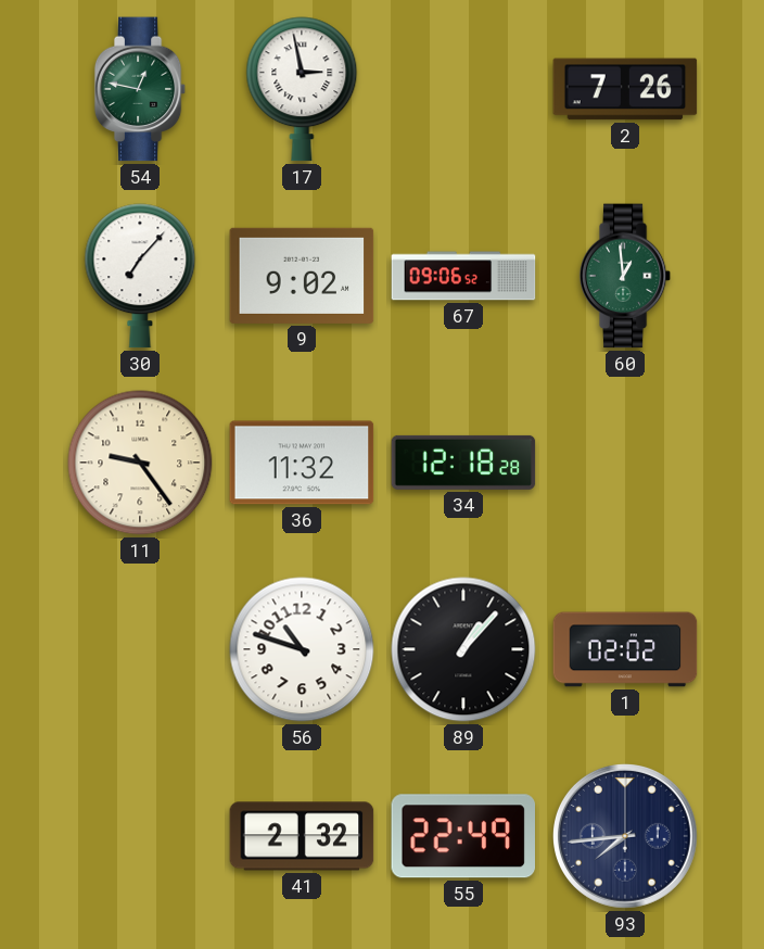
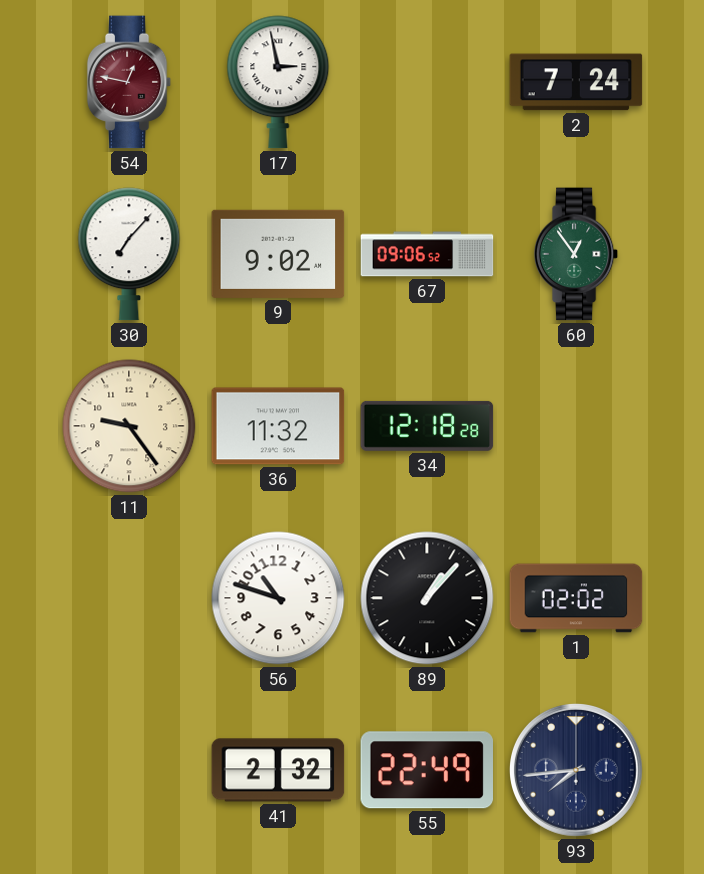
54 dial: green -> burgundy (129, 82)
2: 7:26 -> 7:24 (576, 82)
60: 12:59 -> 12:54 (576, 254)
